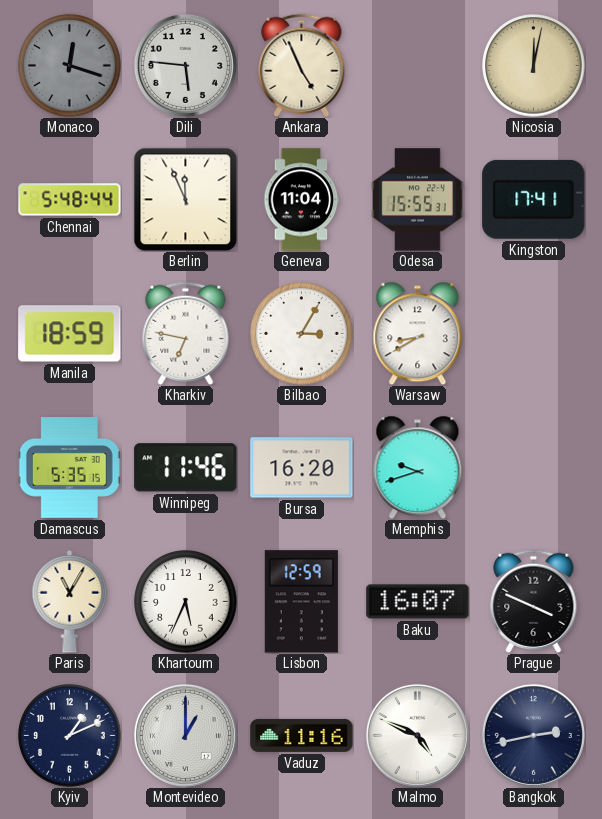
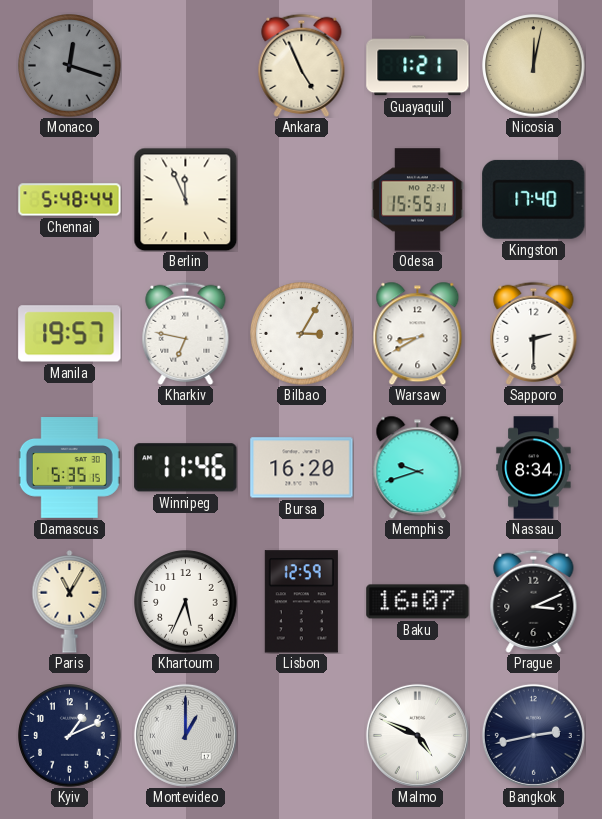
Dili: 5:46 -> none (185, 65)
Guayaquil: none -> 1:21 (418, 66)
Geneva: 11:04 -> none (302, 200)
Kingston: 17:41 -> 17:40 (534, 199)
Manila: 18:59 -> 19:57 (70, 334)
Sapporo: none -> 2:30 (534, 333)
Nassau: none -> 8:34 (534, 468)
Prague: 3:49 -> 3:11 (534, 601)
Vaduz: 11:16 -> none (302, 735)
